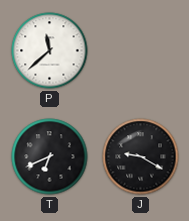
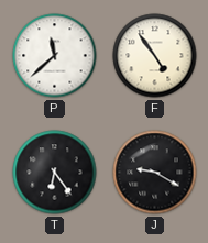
F: none -> 4:54 (155, 56)
T: 6:41 -> 6:24 (55, 173)
